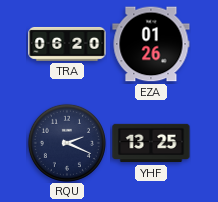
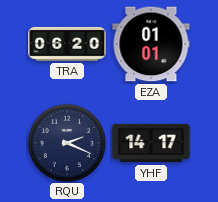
EZA: 01:26 -> 01:01 (151, 44)
YHF: 13:25 -> 14:17 (151, 143)
